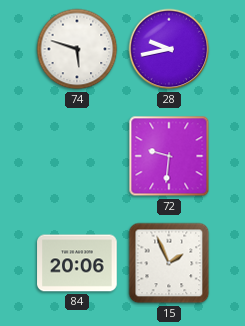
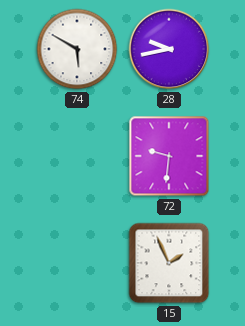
74: 5:48 -> 5:50 (77, 49)
84: 20:06 -> none (77, 263)
